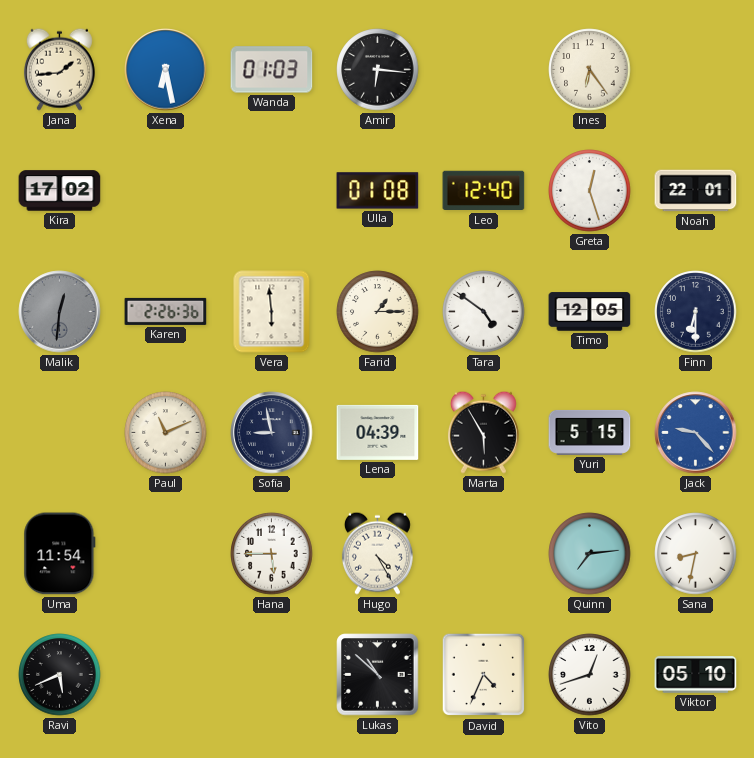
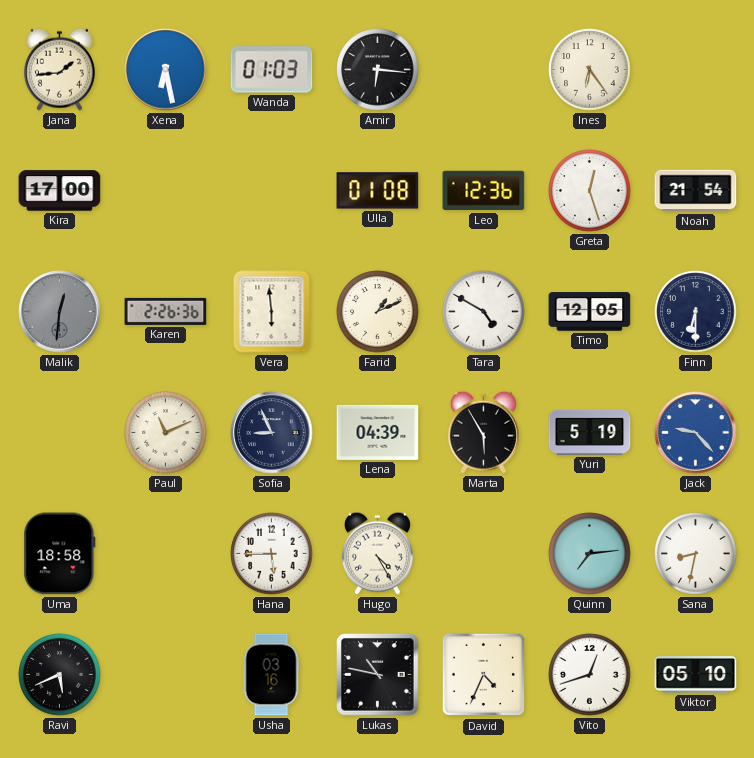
Kira: 17:02 -> 17:00 (60, 191)
Leo: 12:40 -> 12:36 (484, 191)
Noah: 22:01 -> 21:54 (696, 191)
Farid: 1:15 -> 1:11 (378, 312)
Tara: 4:51 -> 4:50 (484, 312)
Sofia: 8:58 -> 8:56 (272, 433)
Yuri: 5:15 -> 5:19 (590, 432)
Uma: 11:54 -> 18:58 (60, 554)
Usha: none -> 03:16 (271, 675)
Lukas: 10:52 -> 10:47 (378, 675)
